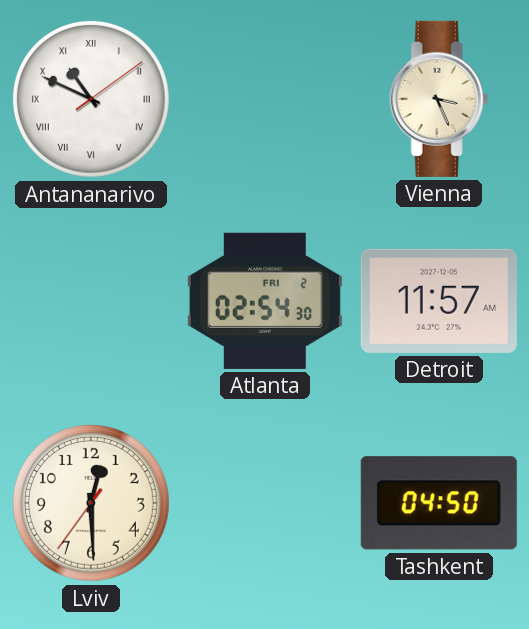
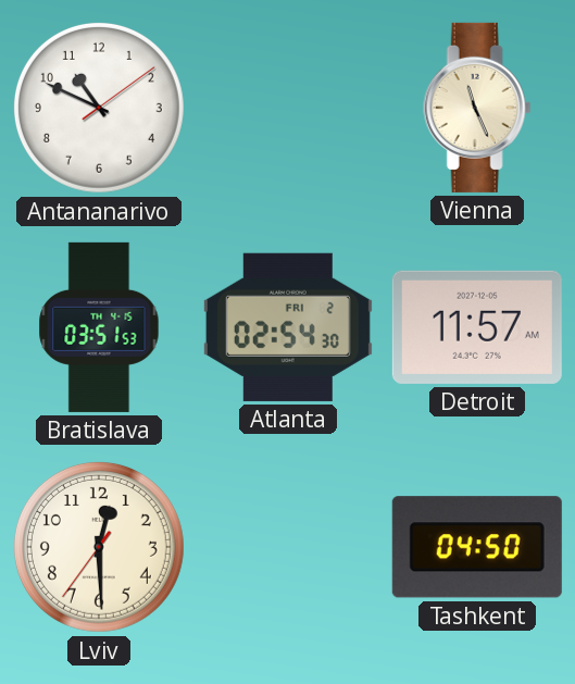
Antananarivo numerals: Roman -> Arabic (99, 108)
Vienna: 3:26 -> 11:26 (477, 108)
Bratislava: none -> 03:51 (99, 327)
